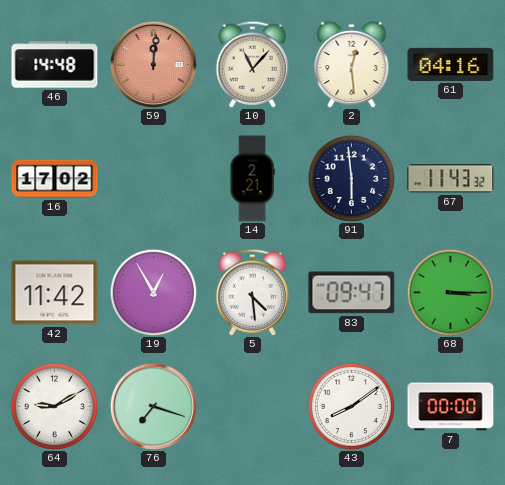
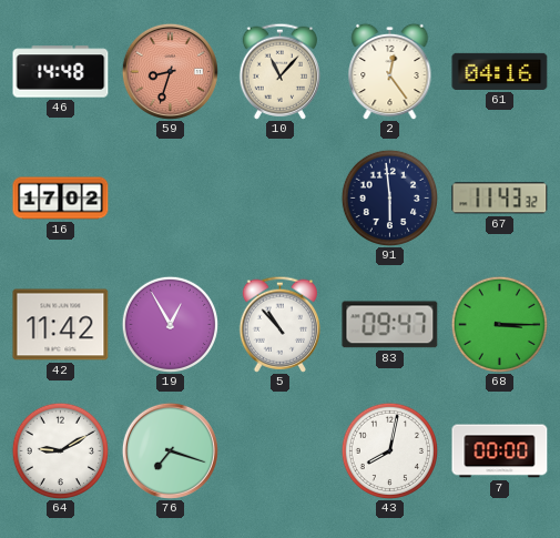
59: 12:01 -> 8:33 (170, 71)
2: 12:29 -> 12:24 (390, 71)
14: 2:21 -> none (252, 179)
5: 4:29 -> 10:53 (279, 324)
43: 8:09 -> 8:02 (389, 450)
